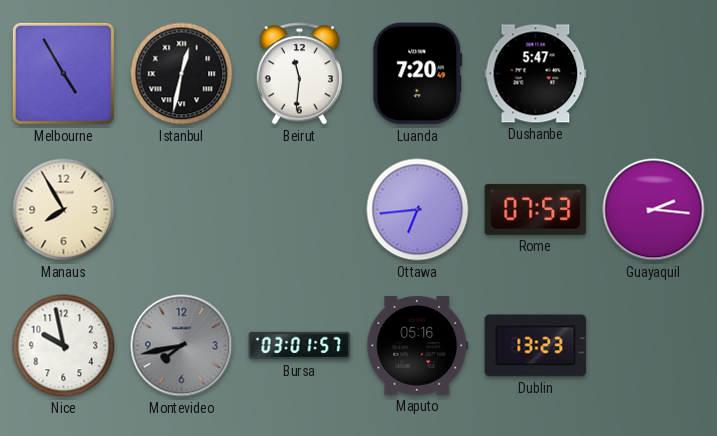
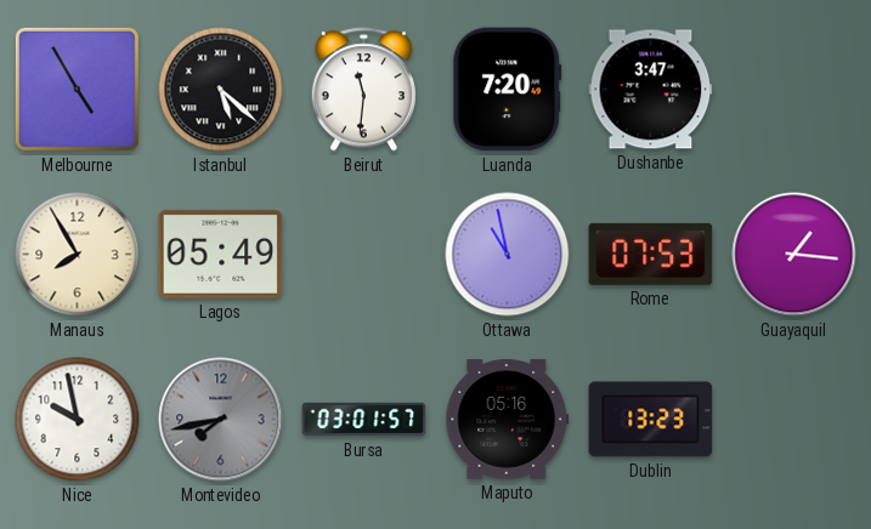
Istanbul: 12:32 -> 5:22 (221, 90)
Dushanbe: 5:47 -> 3:47 (651, 90)
Lagos: none -> 05:49 (221, 254)
Ottawa: 6:44 -> 10:58 (508, 255)
Guayaquil: 2:16 -> 1:16 (794, 255)
